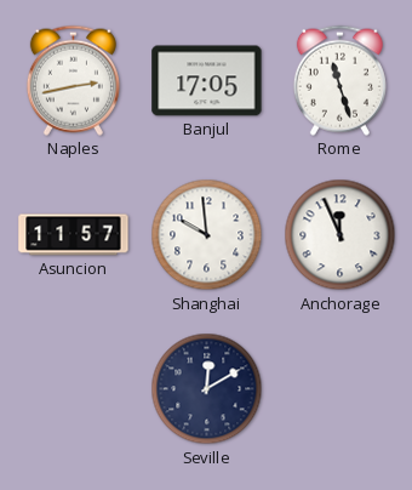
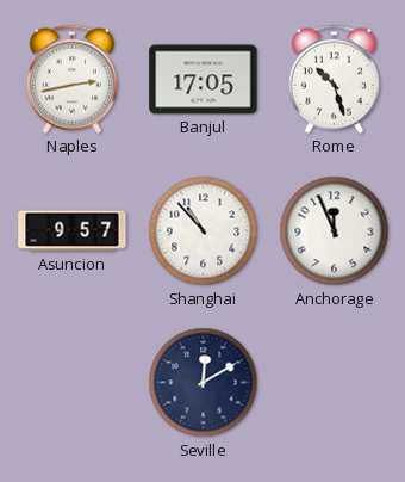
Rome: 11:27 -> 10:27 (334, 79)
Asuncion: 11:57 -> 9:57 (73, 231)
Shanghai: 9:59 -> 10:53 (204, 231)
